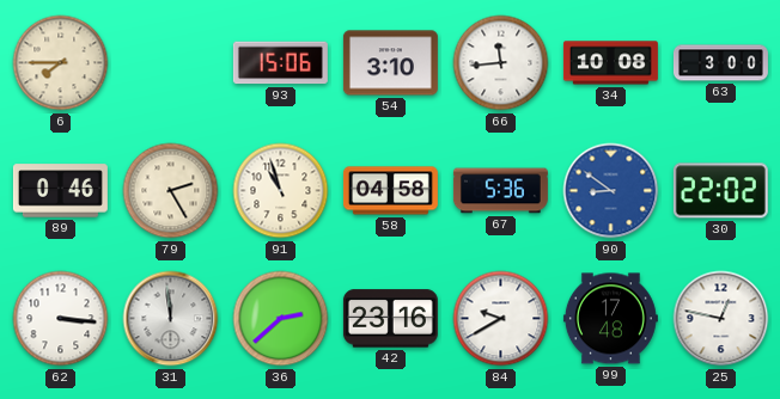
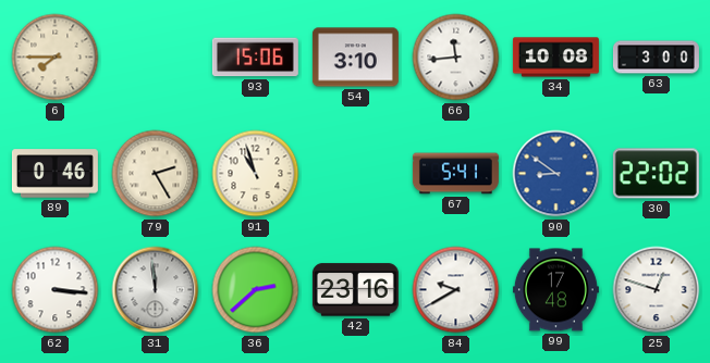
58: 04:58 -> none (390, 191)
67: 5:36 -> 5:41 (455, 174)
25: 12:47 -> 12:48 (657, 290)
